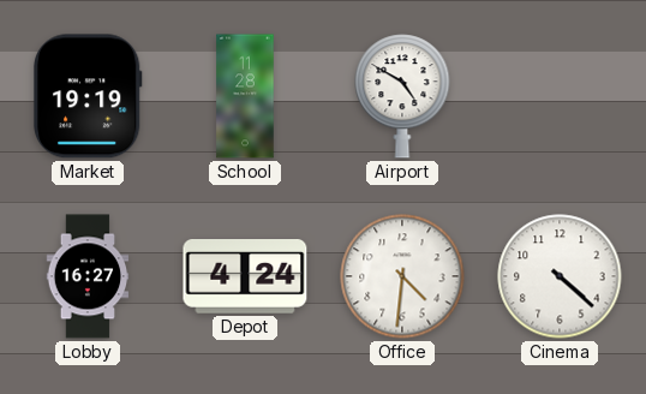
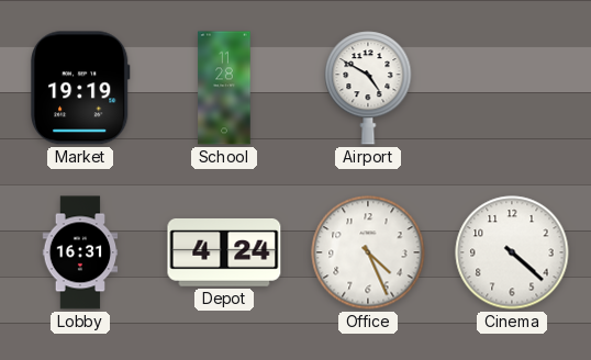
Lobby: 16:27 -> 16:31 (80, 252)
Office: 4:31 -> 4:26 (368, 252)
